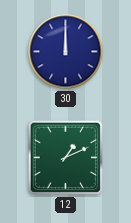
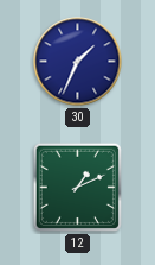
30: 12:00 -> 1:34 (78, 62)
